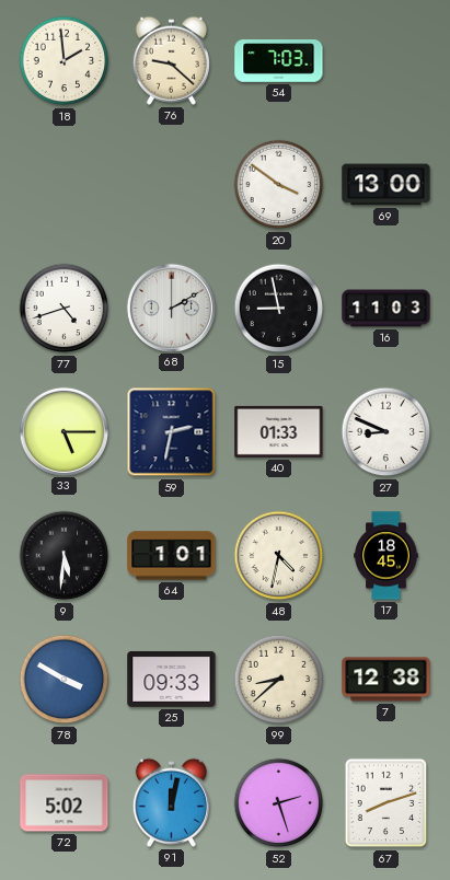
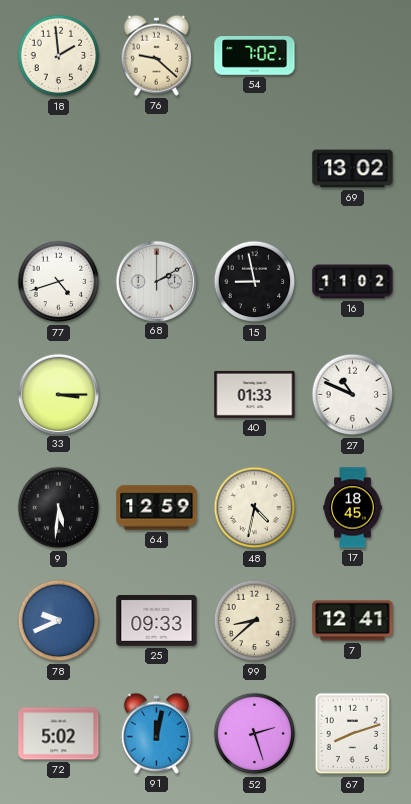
54: 7:03 -> 7:02 (255, 56)
20: 3:51 -> none (279, 185)
69: 13:00 -> 13:02 (353, 169)
16: 11:03 -> 11:02 (353, 282)
33: 5:15 -> 3:15 (58, 394)
59: 2:32 -> none (172, 432)
27: 8:49 -> 10:49 (353, 395)
64: 1:01 -> 12:59 (157, 508)
78: 3:50 -> 9:41 (59, 621)
7: 12:38 -> 12:41 (353, 621)
